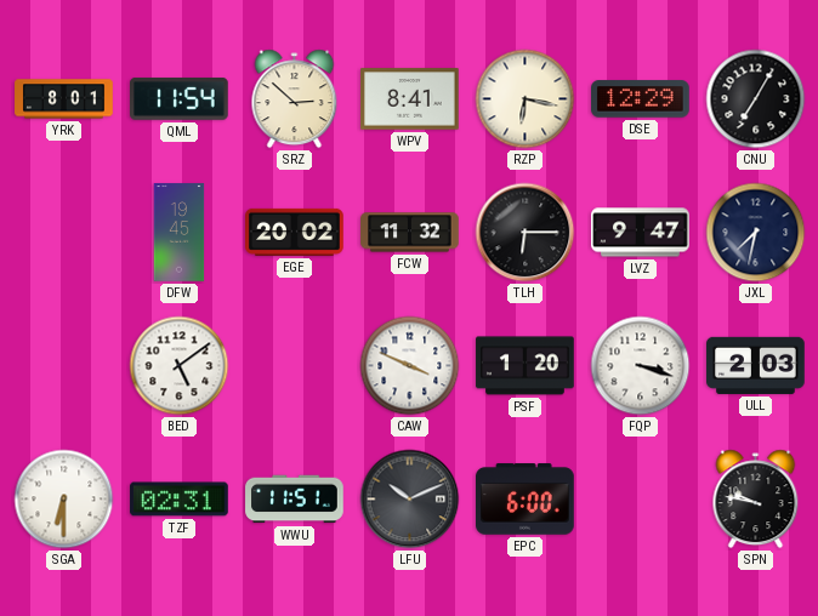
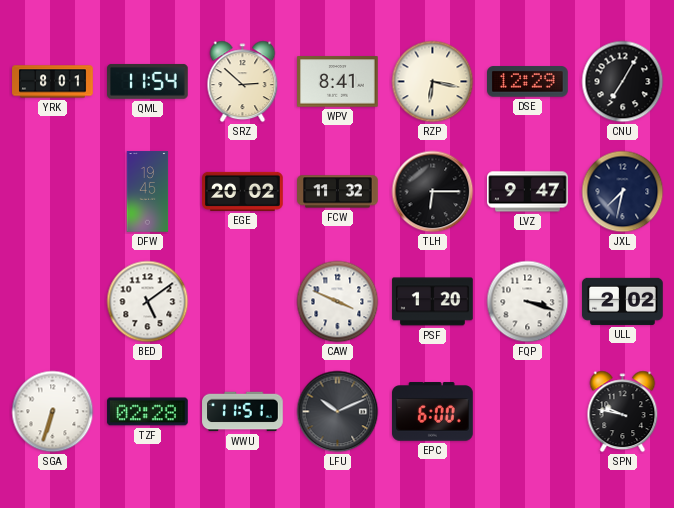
ULL: 2:03 -> 2:02 (623, 301)
SGA: 6:30 -> 6:33 (53, 412)
TZF: 02:31 -> 02:28 (148, 412)
